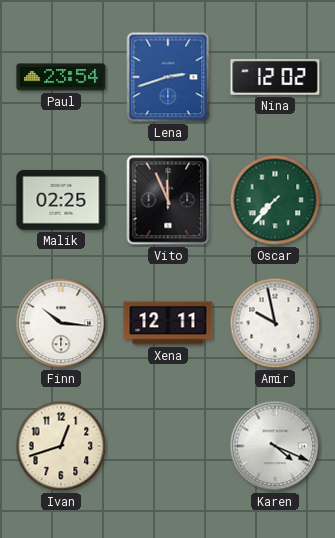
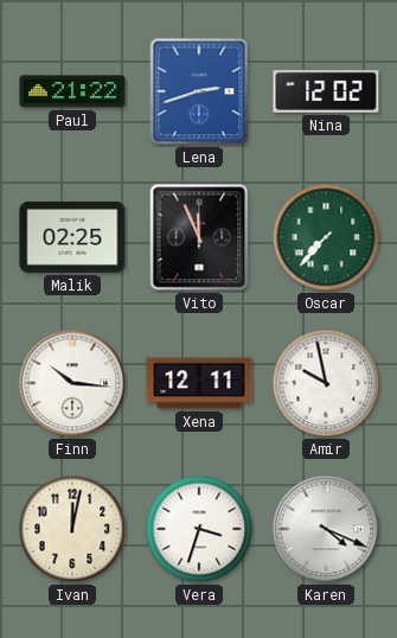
Paul: 23:54 -> 21:22 (72, 91)
Ivan: 12:42 -> 12:02 (72, 529)
Vera: none -> 3:33 (199, 529)
